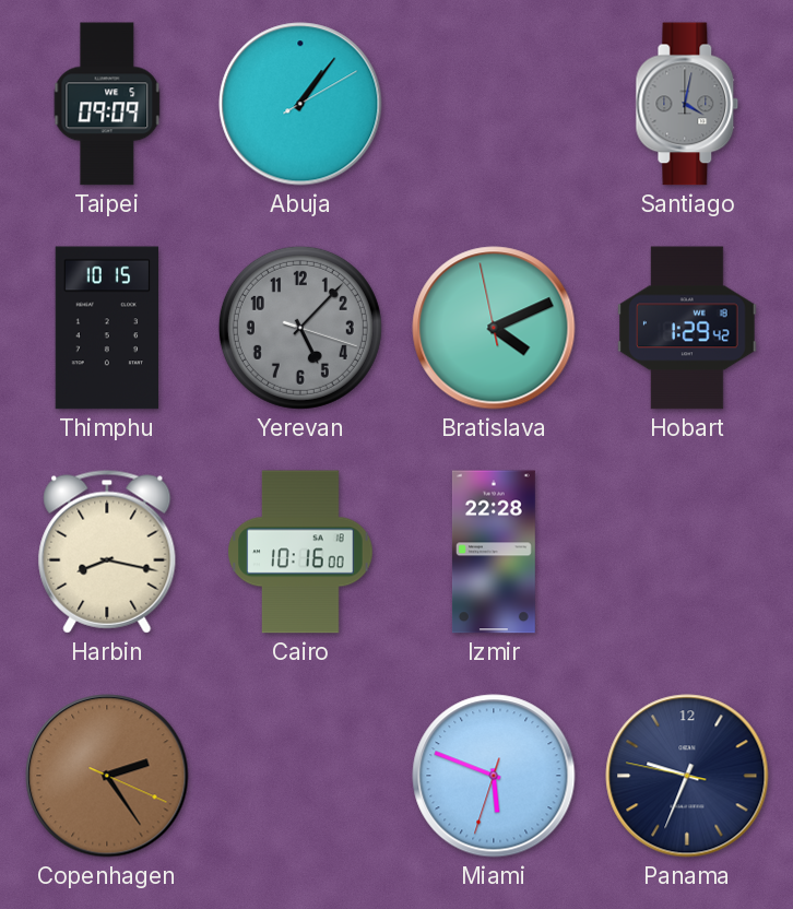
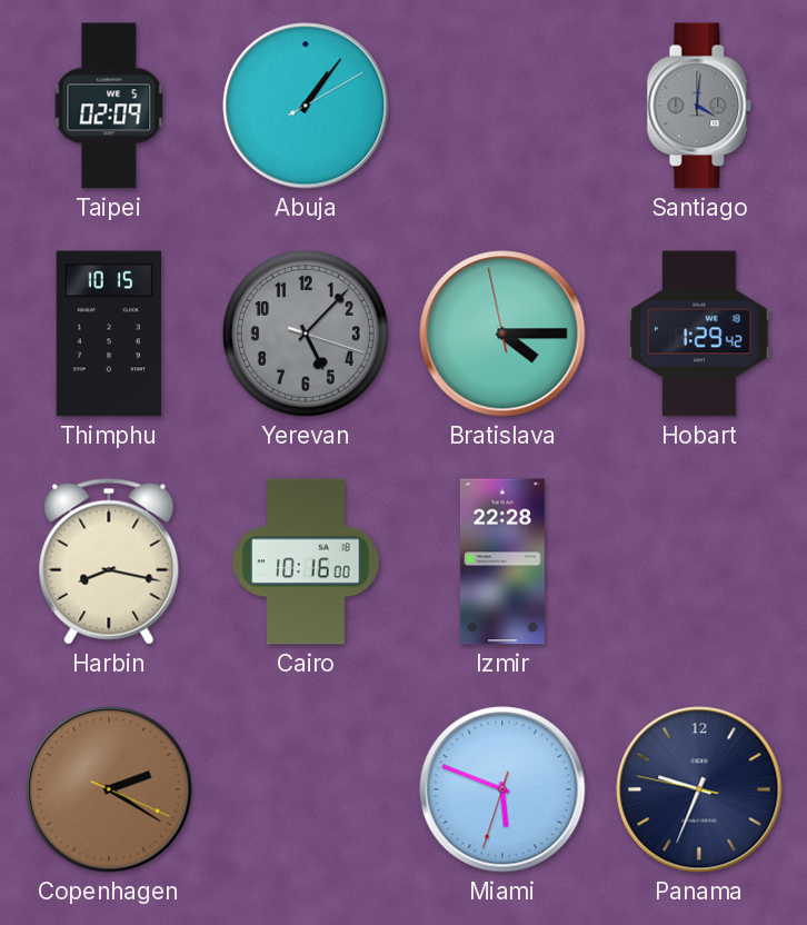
Taipei: 09:09 -> 02:09 (109, 106)
Santiago: 4:02 -> 4:01 (699, 106)
Bratislava: 4:10 -> 4:14 (502, 334)
Copenhagen: 2:24 -> 2:20 (109, 789)
